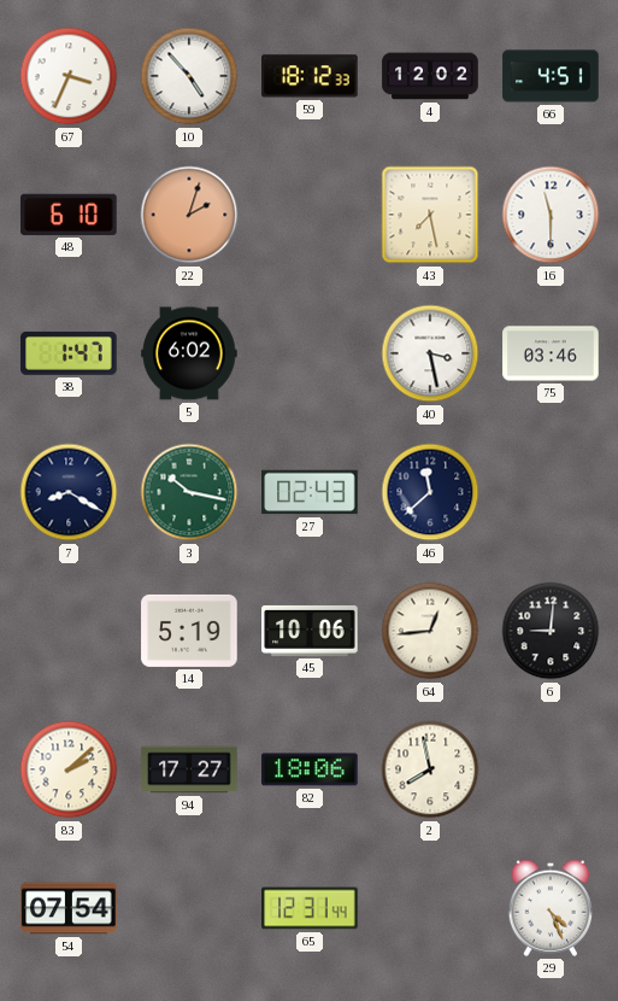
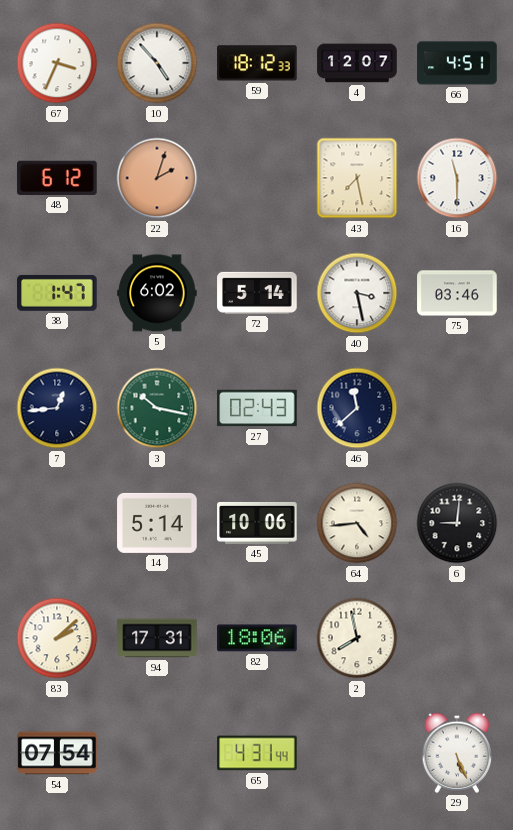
4: 12:02 -> 12:07 (357, 63)
48: 6:10 -> 6:12 (57, 178)
72: none -> 5:14 (257, 293)
7: 8:20 -> 12:44 (57, 408)
14: 5:19 -> 5:14 (157, 523)
64: 12:44 -> 4:44 (357, 523)
94: 17:27 -> 17:31 (157, 638)
65: 12:31 -> 4:31 (257, 753)
29: 4:26 -> 5:26 (457, 753)
